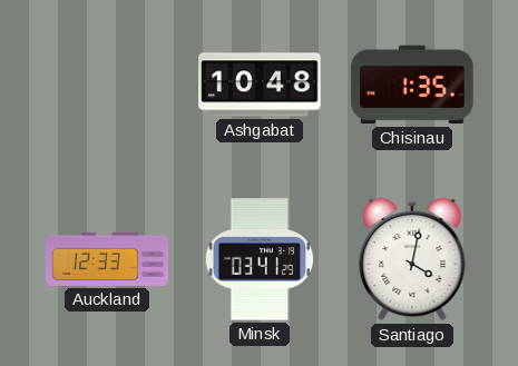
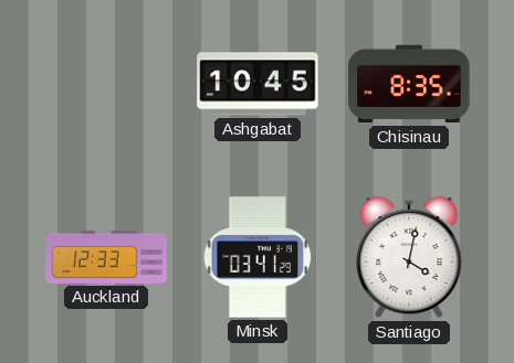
Ashgabat: 10:48 -> 10:45 (258, 84)
Chisinau: 1:35 -> 8:35 (409, 84)
